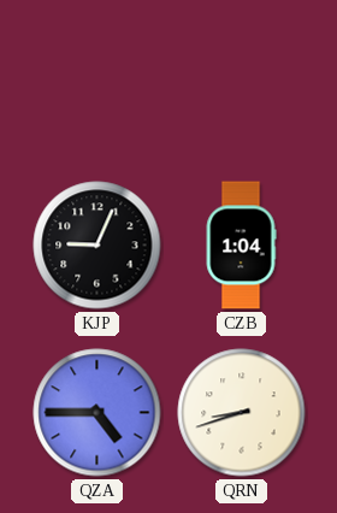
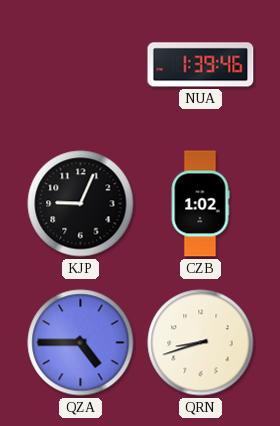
NUA: none -> 1:39 (201, 65)
CZB: 1:04 -> 1:02 (200, 204)
